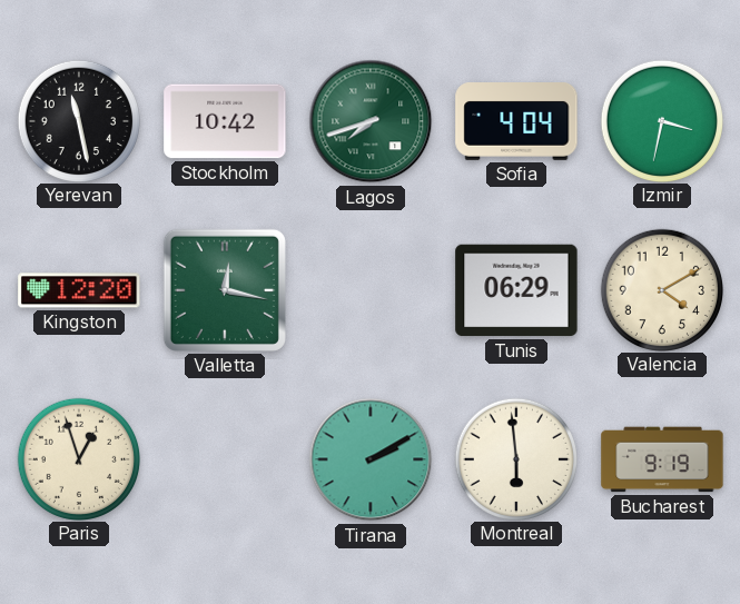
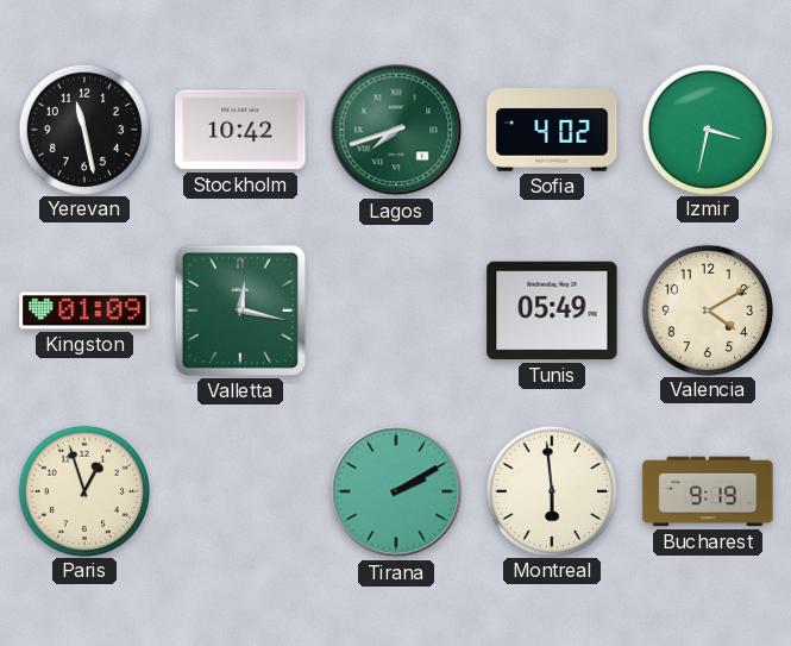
Sofia: 4:04 -> 4:02 (552, 131)
Kingston: 12:20 -> 01:09 (84, 311)
Tunis: 06:29 -> 05:49 (552, 311)
